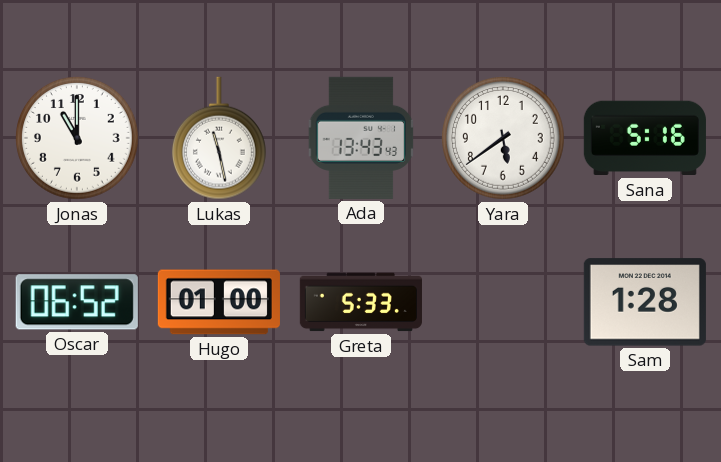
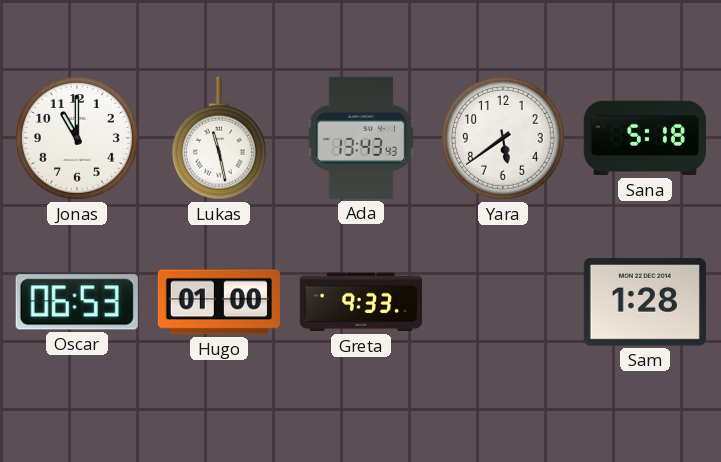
Sana: 5:16 -> 5:18 (645, 138)
Oscar: 06:52 -> 06:53 (77, 302)
Greta: 5:33 -> 9:33 (361, 302)
